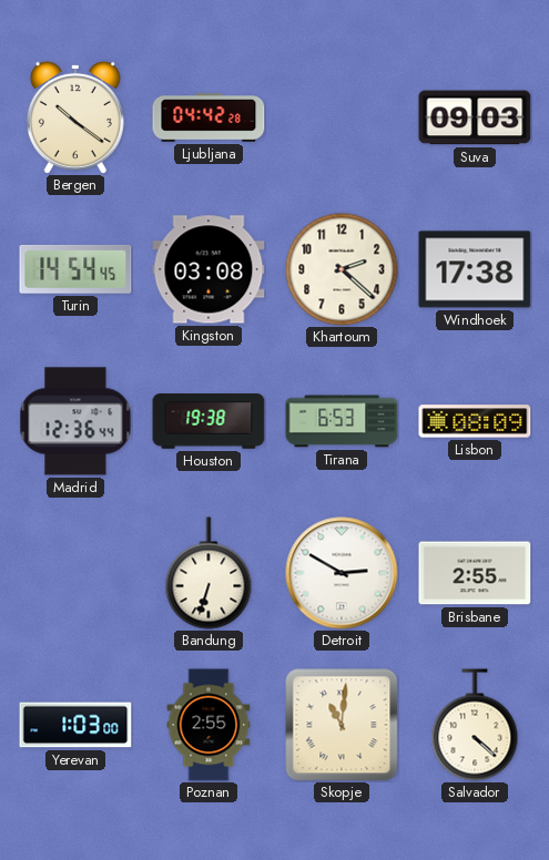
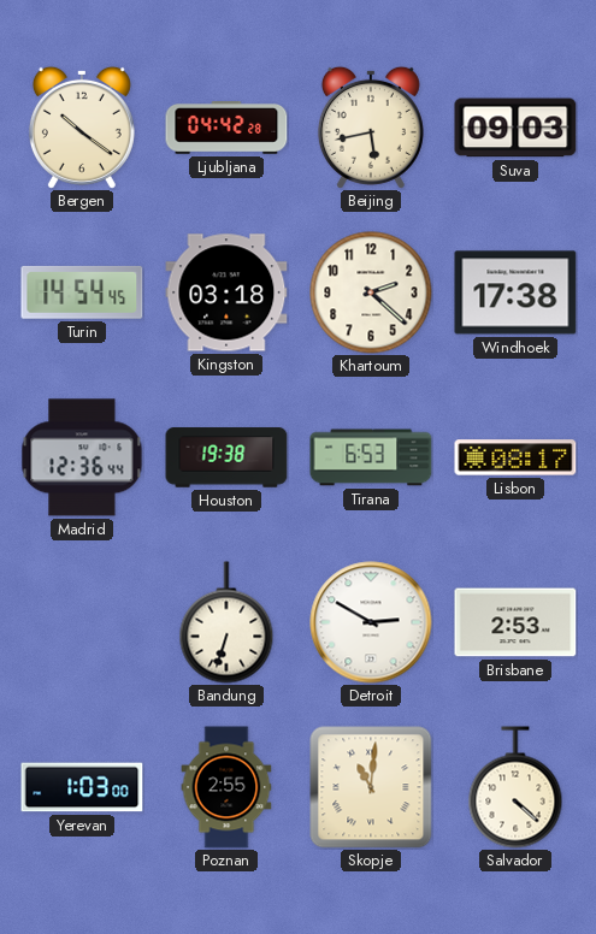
Beijing: none -> 5:43 (371, 128)
Kingston: 03:08 -> 03:18 (226, 292)
Lisbon: 08:09 -> 08:17 (515, 457)
Brisbane: 2:55 -> 2:53 (515, 622)
